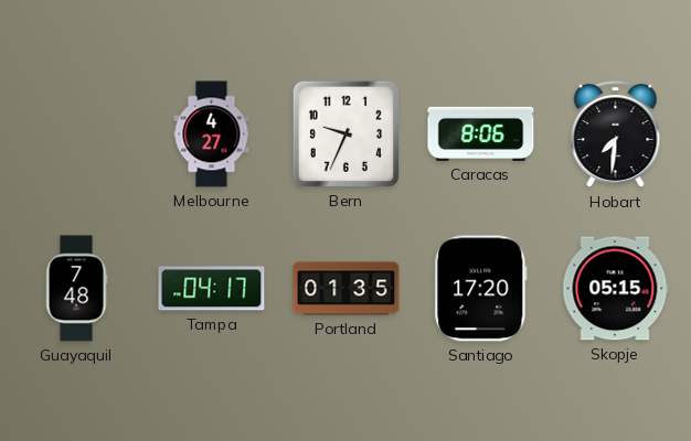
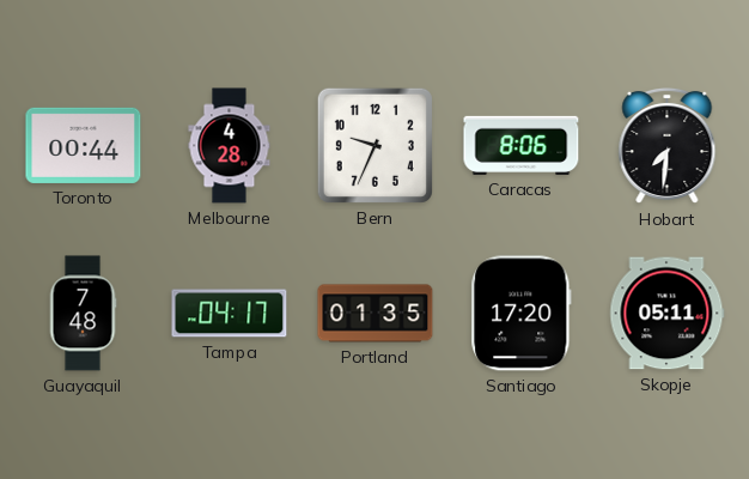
Toronto: none -> 00:44 (84, 145)
Melbourne: 4:27 -> 4:28 (230, 146)
Skopje: 05:15 -> 05:11 (668, 314)
